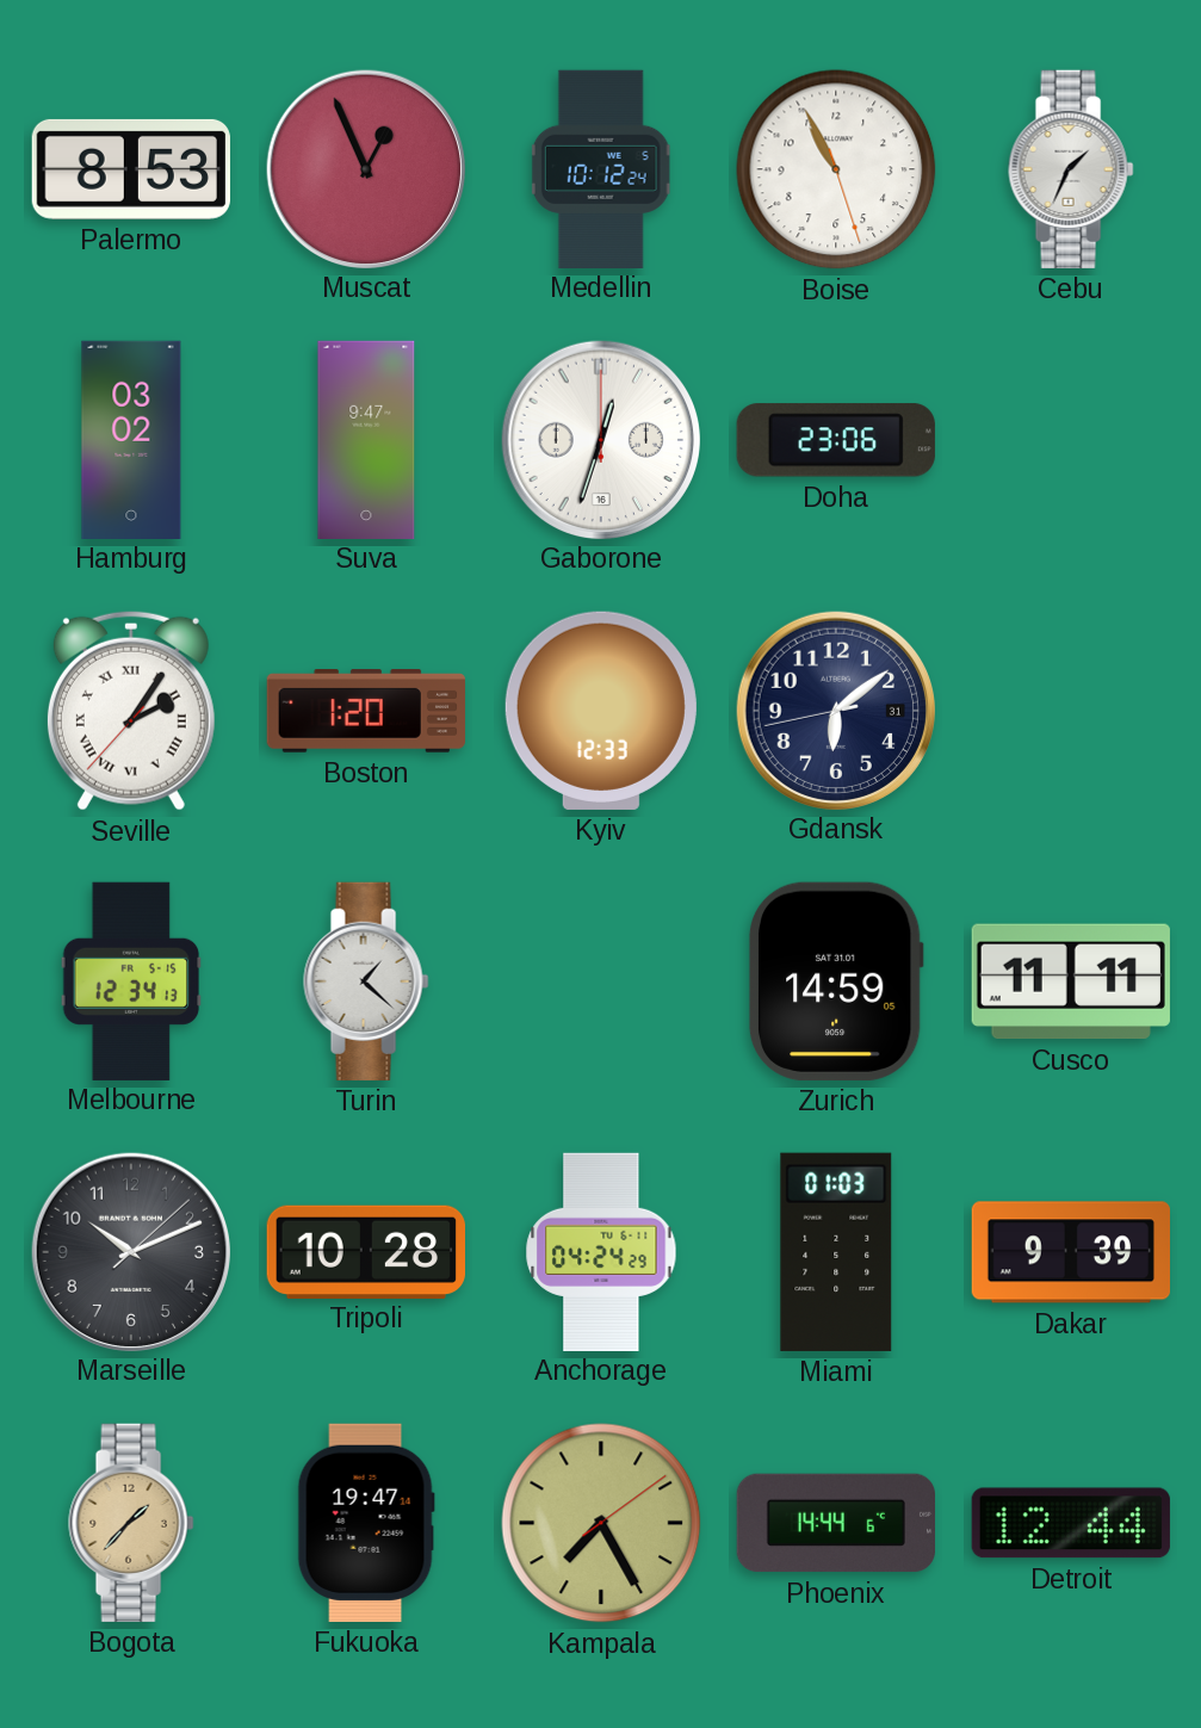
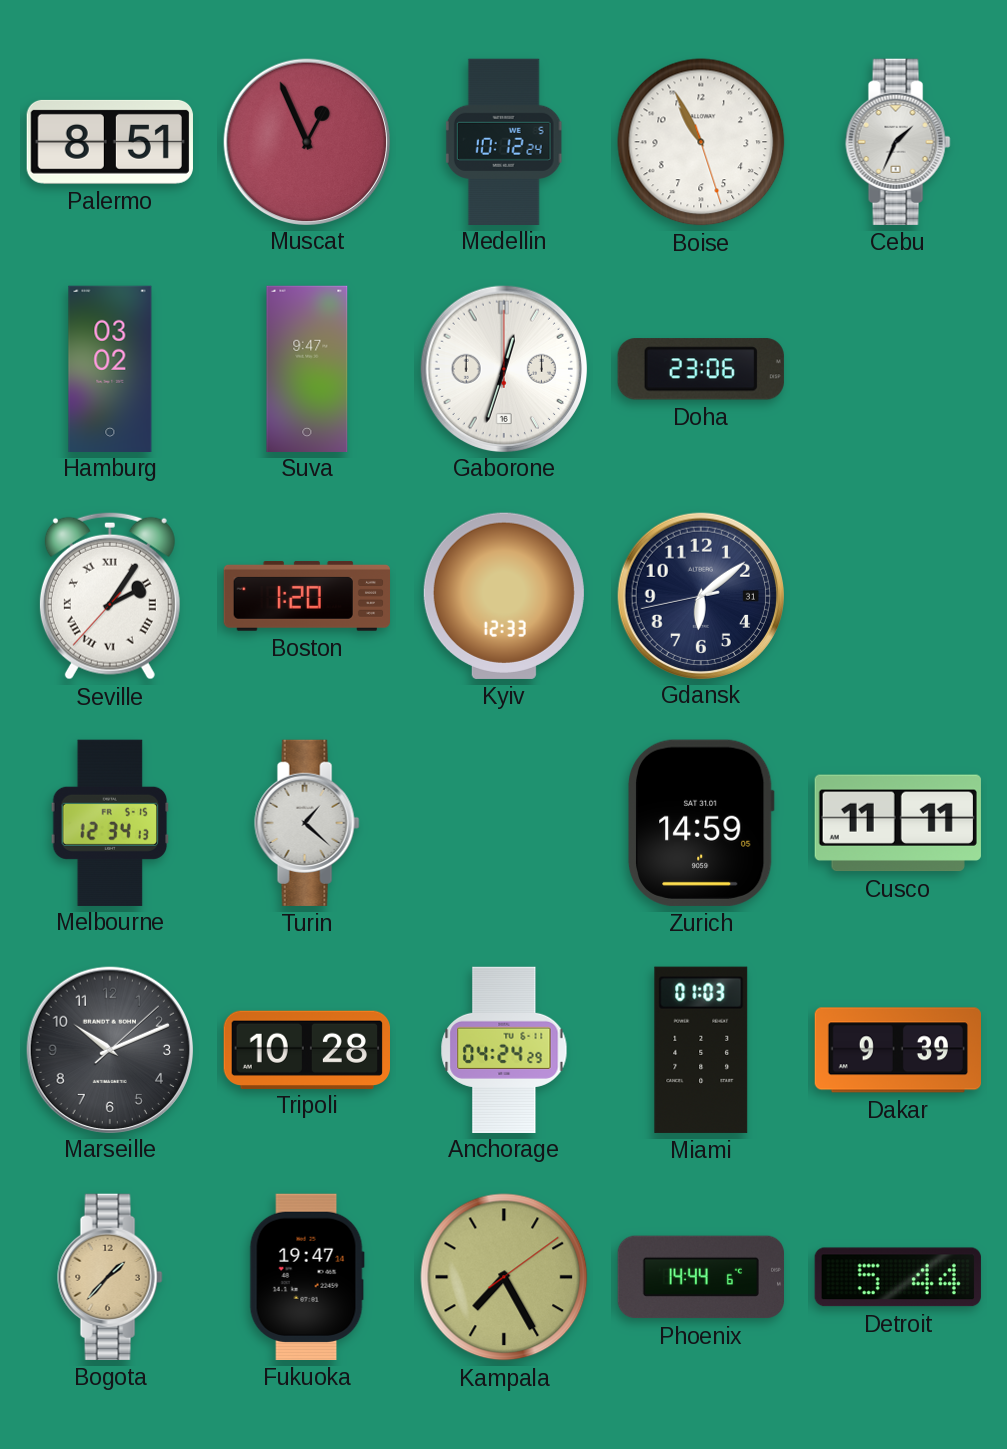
Palermo: 8:53 -> 8:51 (110, 142)
Detroit: 12:44 -> 5:44 (898, 1277)
